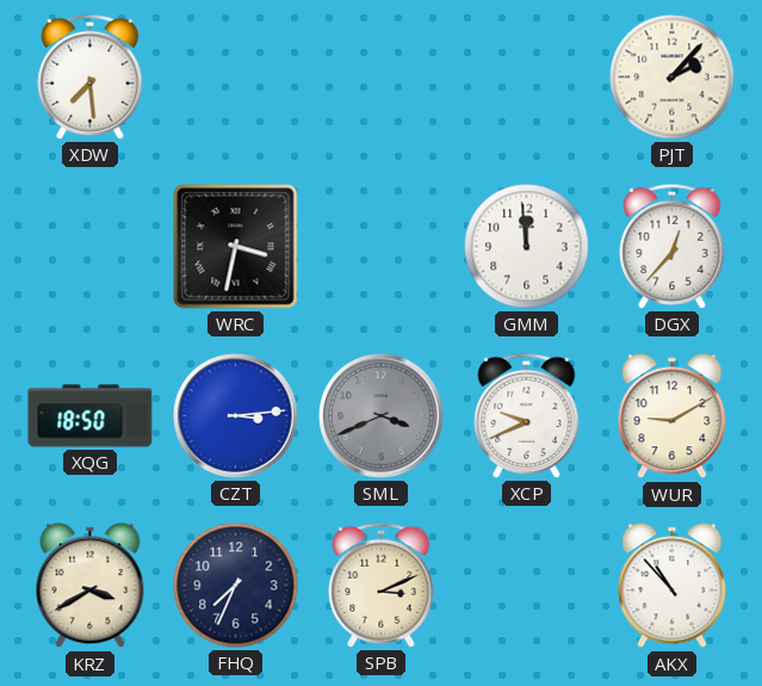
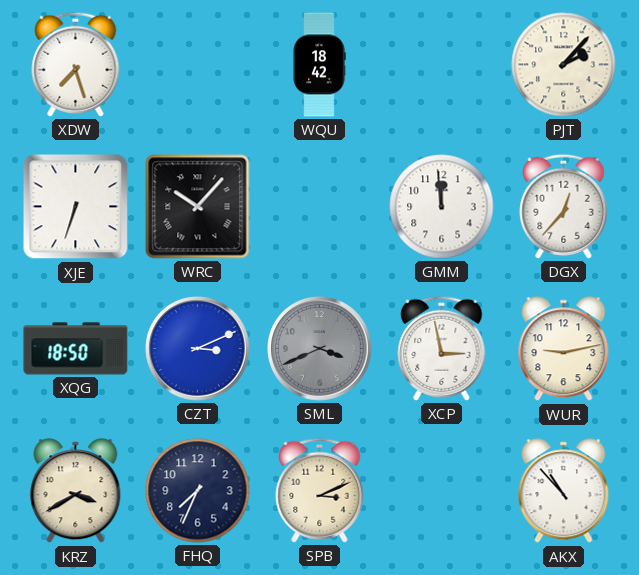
XDW: 7:29 -> 7:27 (76, 64)
WQU: none -> 18:42 (319, 65)
XJE: none -> 6:33 (76, 207)
WRC: 3:32 -> 10:07 (198, 207)
CZT: 3:14 -> 3:11 (198, 349)
XCP: 9:41 -> 2:58 (442, 348)
WUR: 9:10 -> 9:13 (564, 349)
